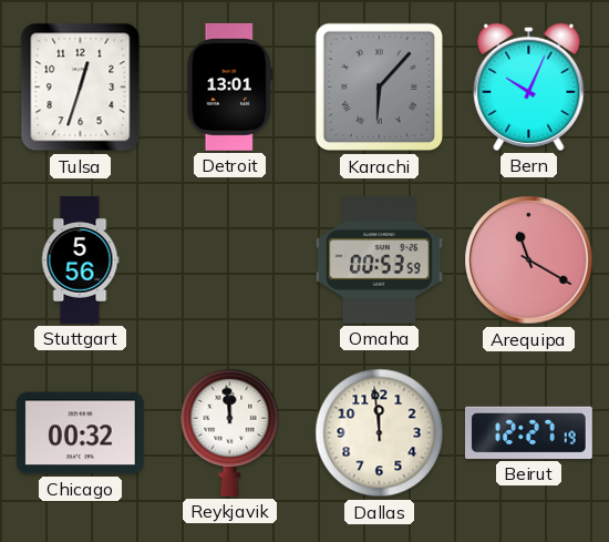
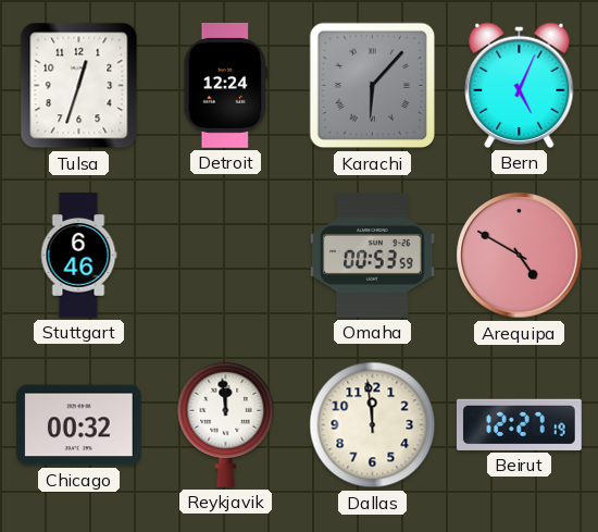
Detroit: 13:01 -> 12:24 (225, 85)
Bern: 10:04 -> 5:04 (520, 85)
Stuttgart: 5:56 -> 6:46 (78, 256)
Arequipa: 11:20 -> 4:50 (520, 256)
